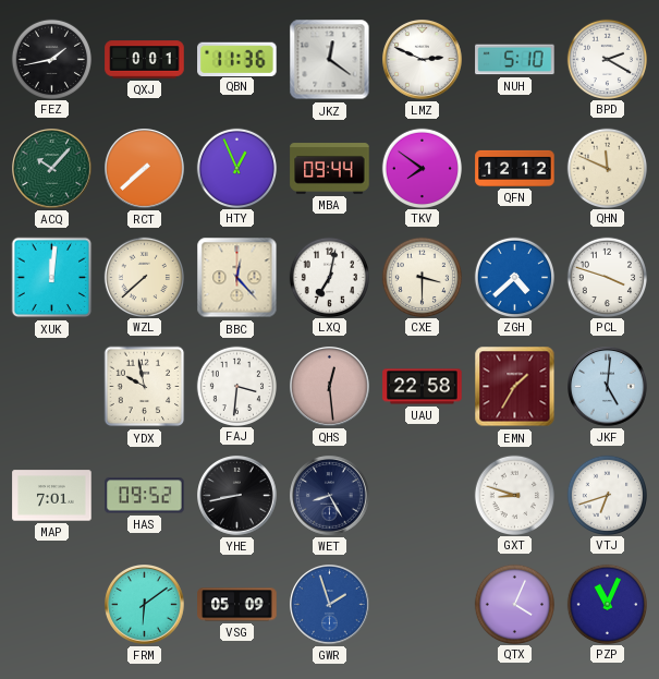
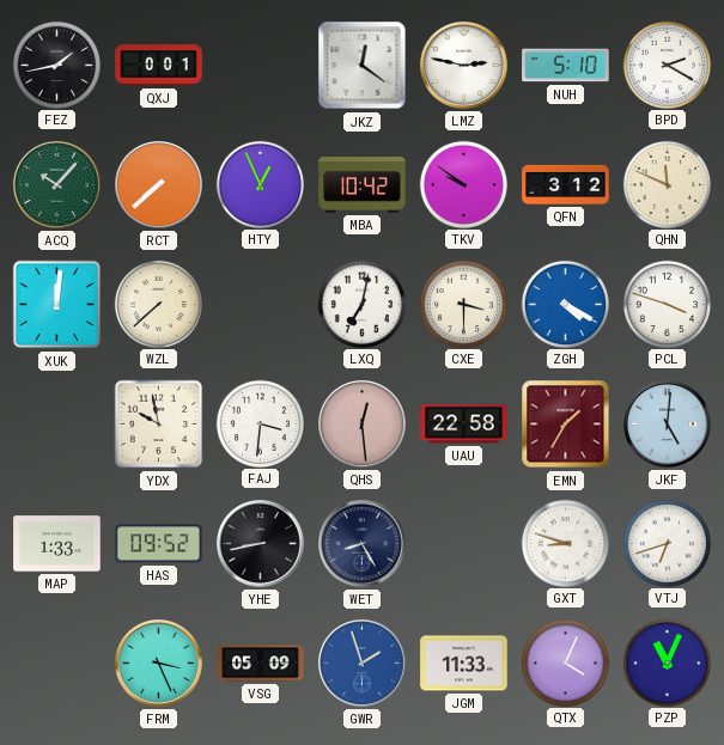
QBN: 11:36 -> none (237, 59)
LMZ: 2:49 -> 2:47 (464, 66)
MBA: 09:44 -> 10:42 (363, 185)
TKV: 7:51 -> 9:51 (463, 184)
QFN: 12:12 -> 3:12 (566, 184)
BBC: 12:23 -> none (237, 278)
ZGH: 4:38 -> 4:20 (565, 304)
MAP: 7:01 -> 1:33 (57, 544)
FRM: 6:09 -> 3:26 (159, 664)
JGM: none -> 11:33 (464, 664)
